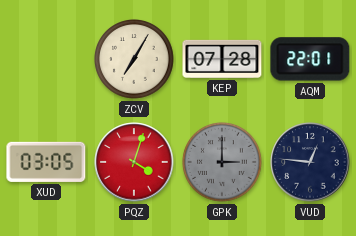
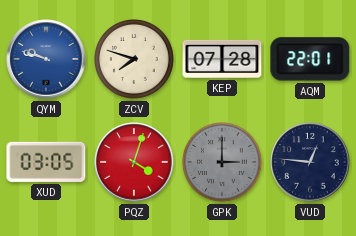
QYM: none -> 9:48 (46, 59)
ZCV: 7:05 -> 7:48 (135, 60)
